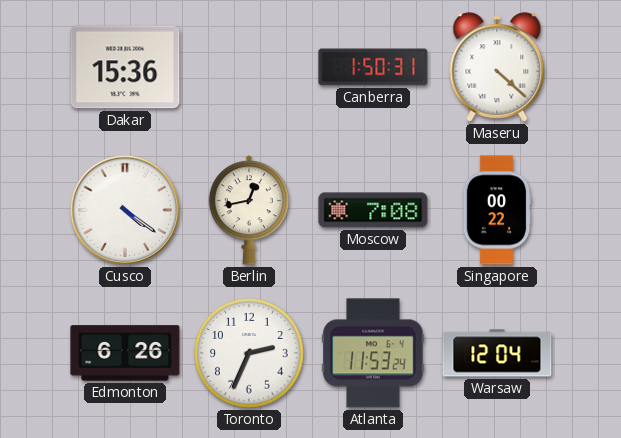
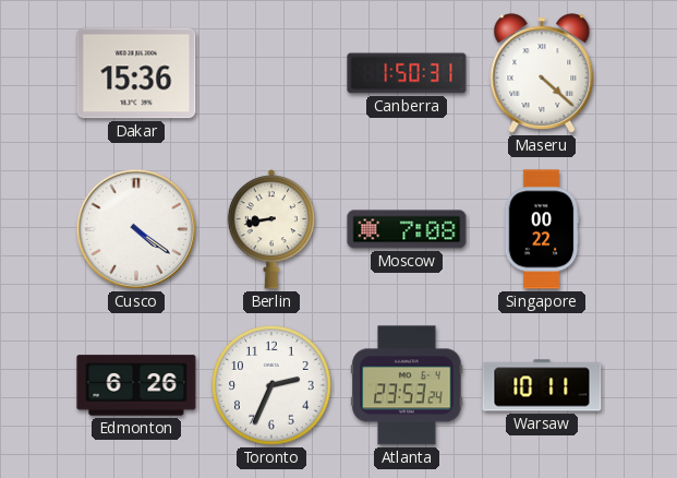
Berlin: 12:43 -> 8:43 (270, 229)
Atlanta: 11:53 -> 23:53 (407, 385)
Warsaw: 12:04 -> 10:11 (542, 385)
